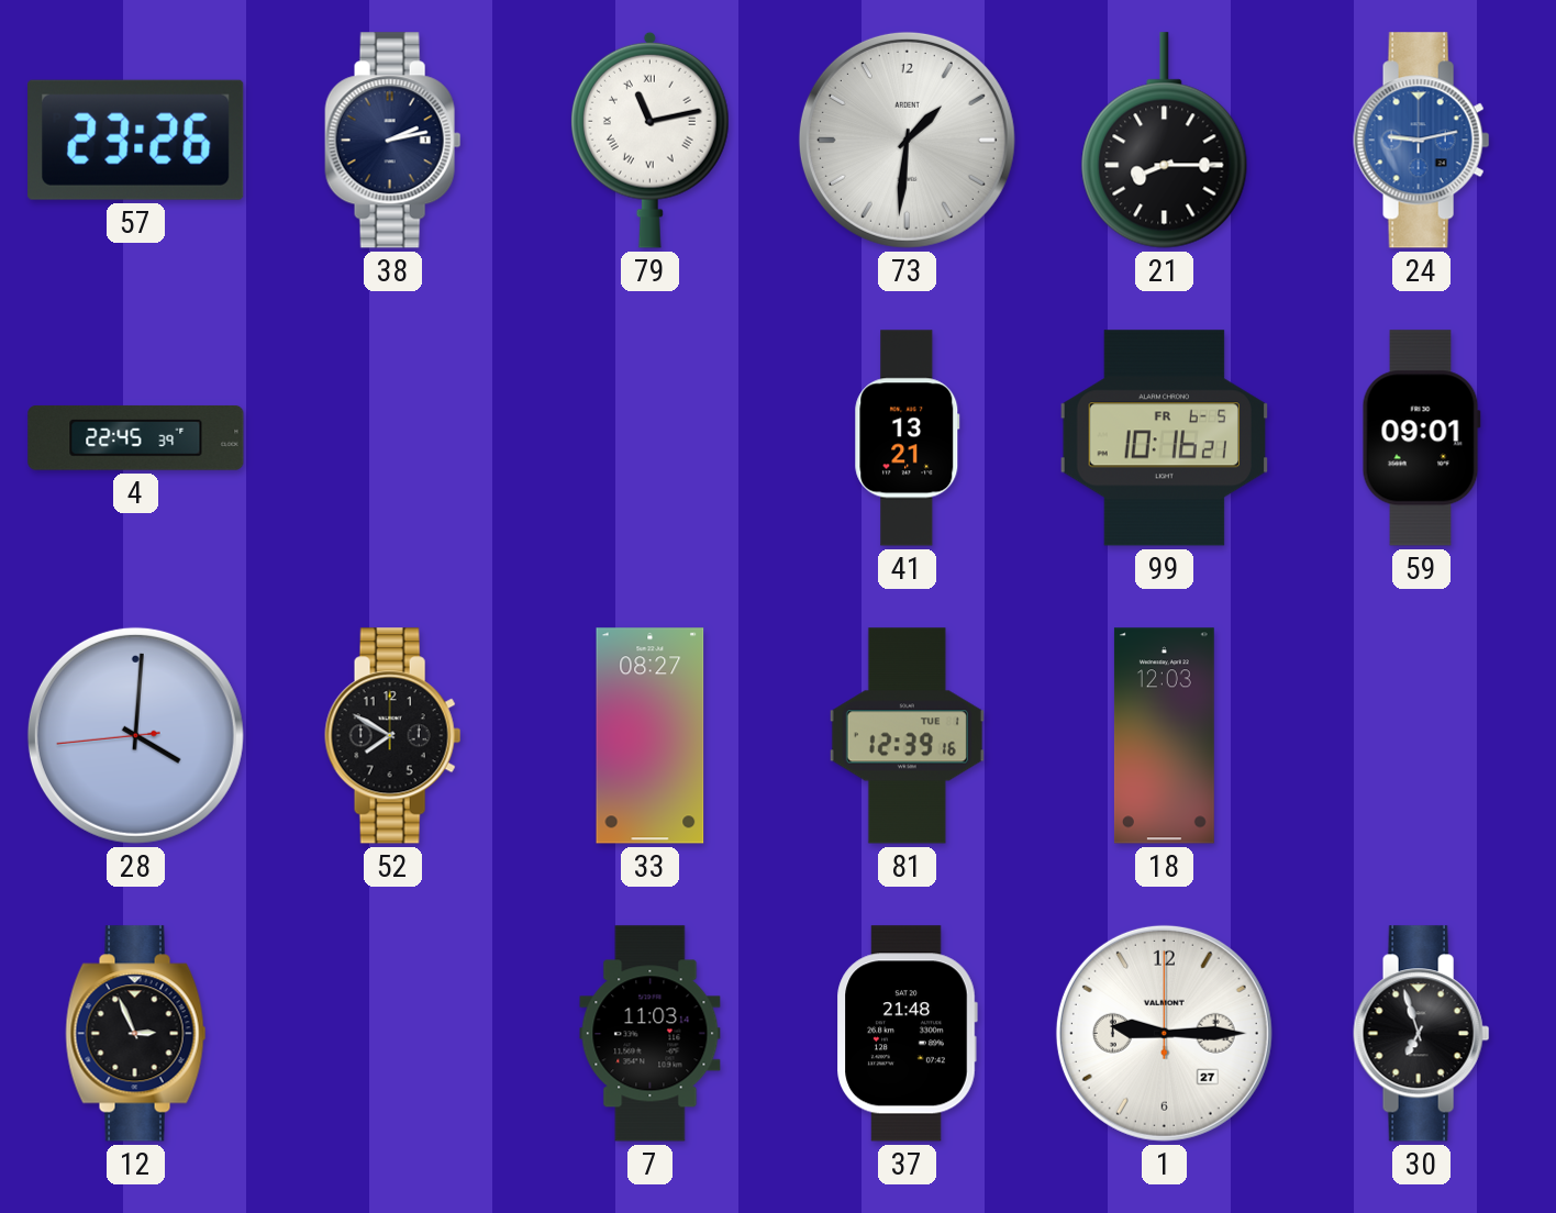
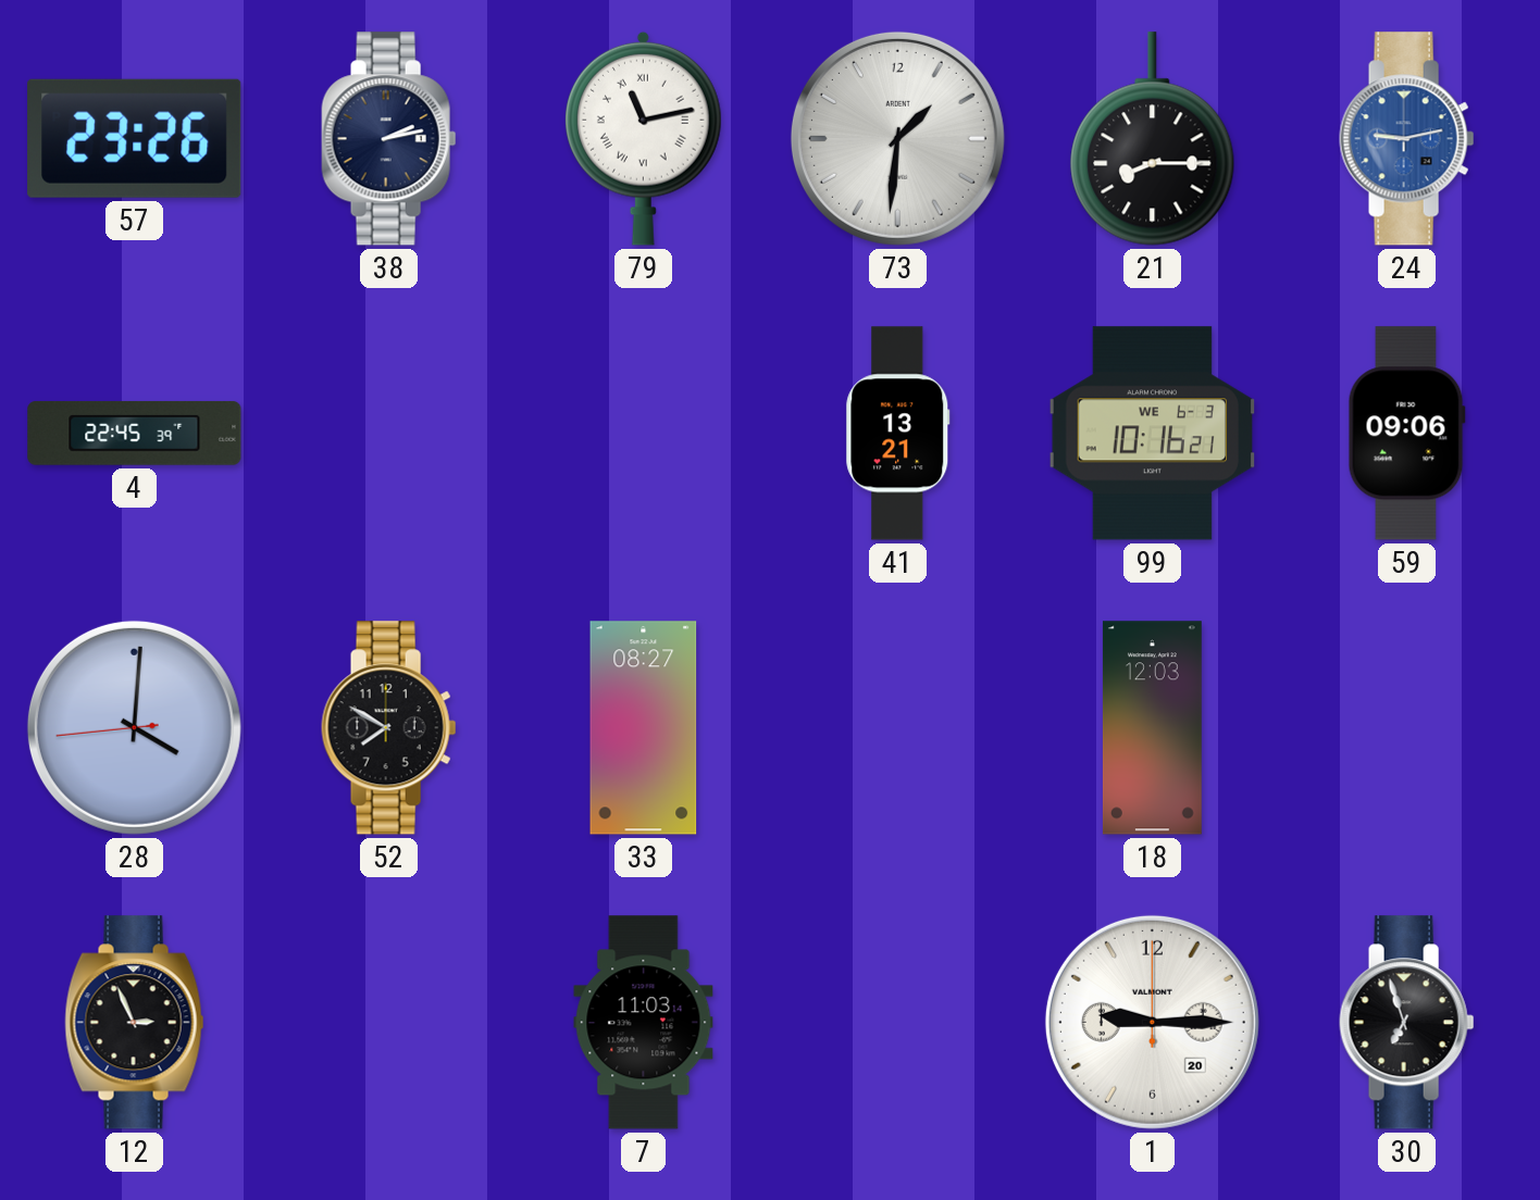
99 date: FR 6-5 -> WE 6-3 (1153, 434)
59: 09:01 -> 09:06 (1406, 434)
81: 12:39 -> none (907, 736)
37: 21:48 -> none (907, 1034)
1 date: 27 -> 20 (1152, 1022)
